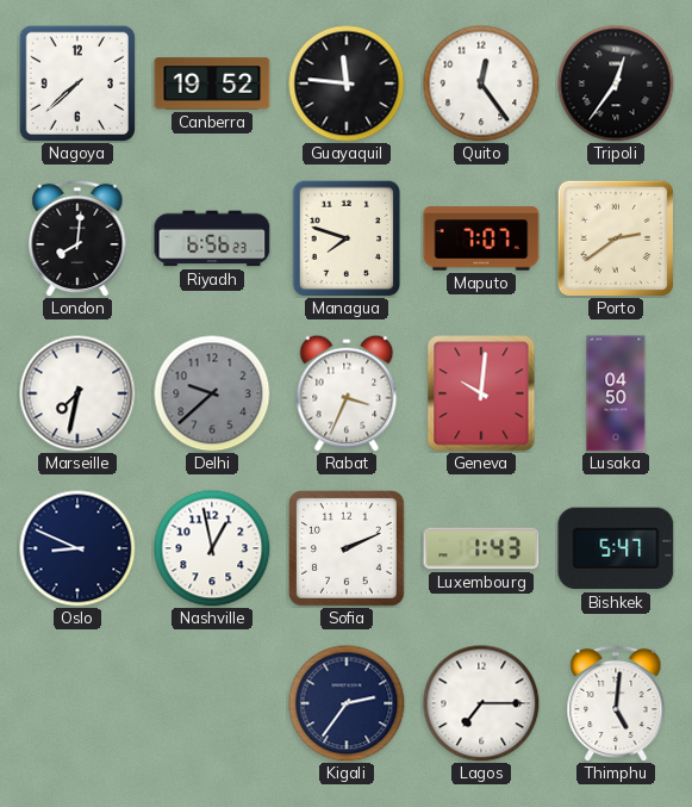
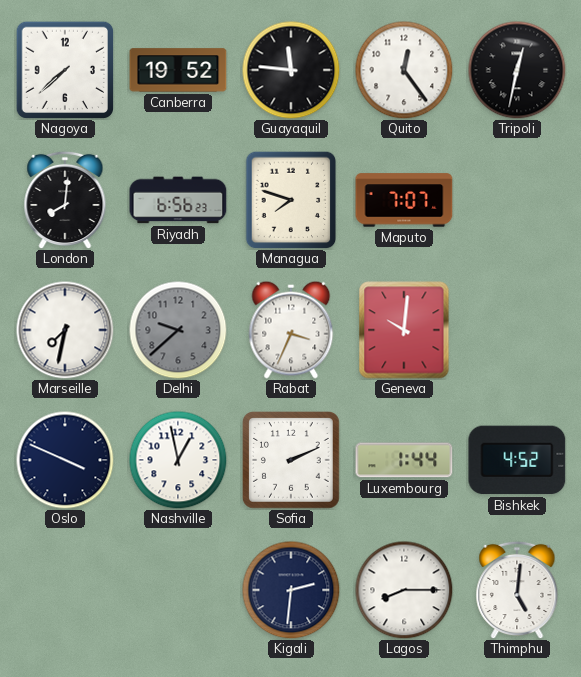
Tripoli: 12:36 -> 12:32 (517, 70)
Porto: 2:39 -> none (615, 237)
Lusaka: 04:50 -> none (616, 393)
Oslo: 8:49 -> 3:49 (65, 460)
Luxembourg: 1:43 -> 1:44 (404, 460)
Bishkek: 5:47 -> 4:52 (517, 460)
Kigali: 2:36 -> 2:31 (291, 590)
Lagos: 7:15 -> 8:15 (404, 590)
